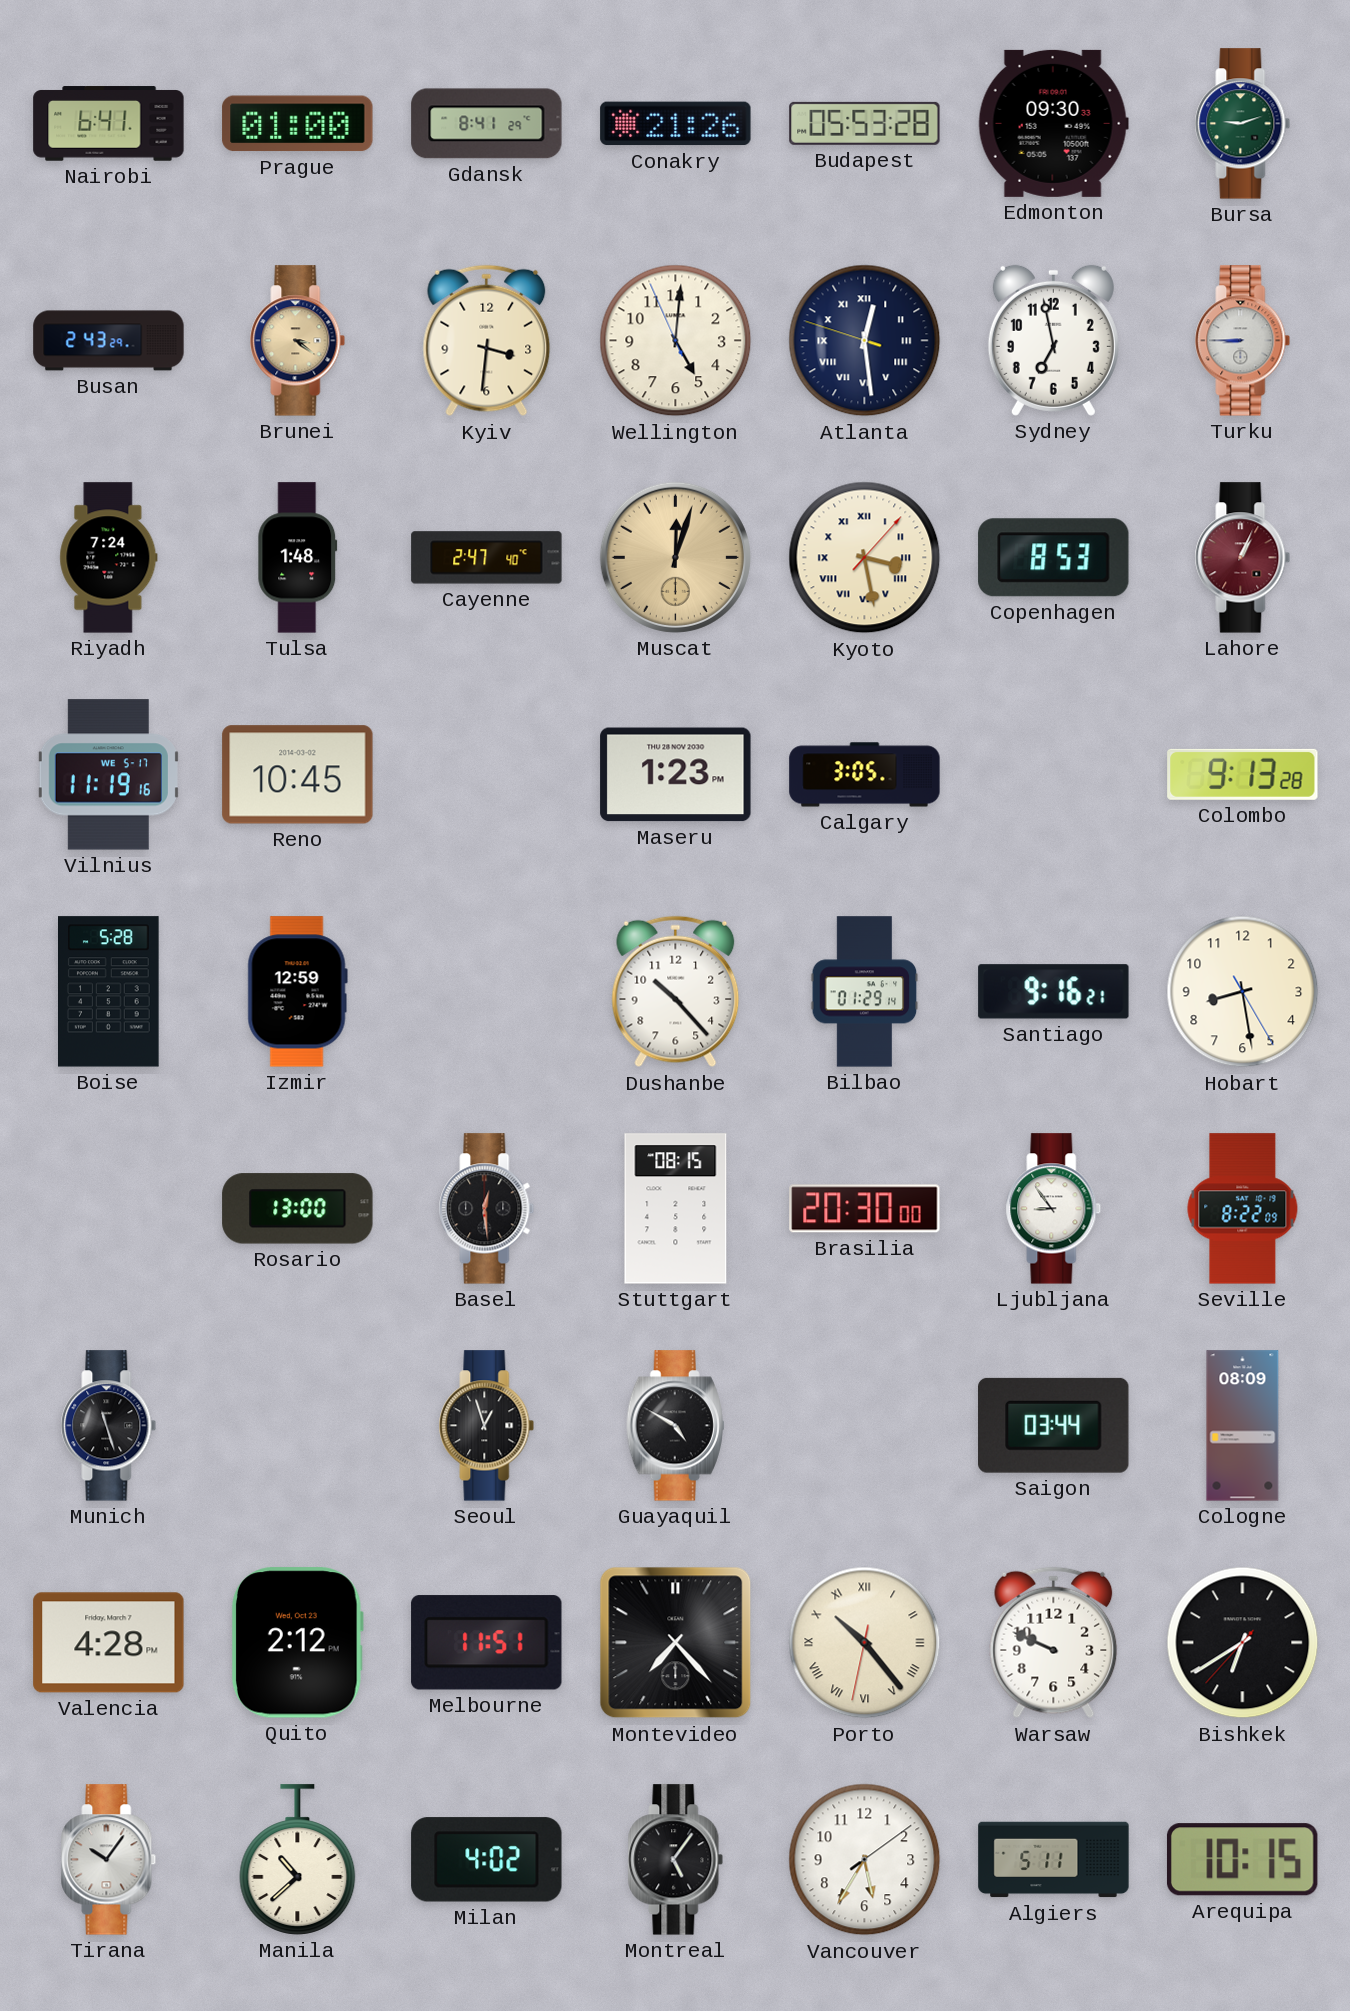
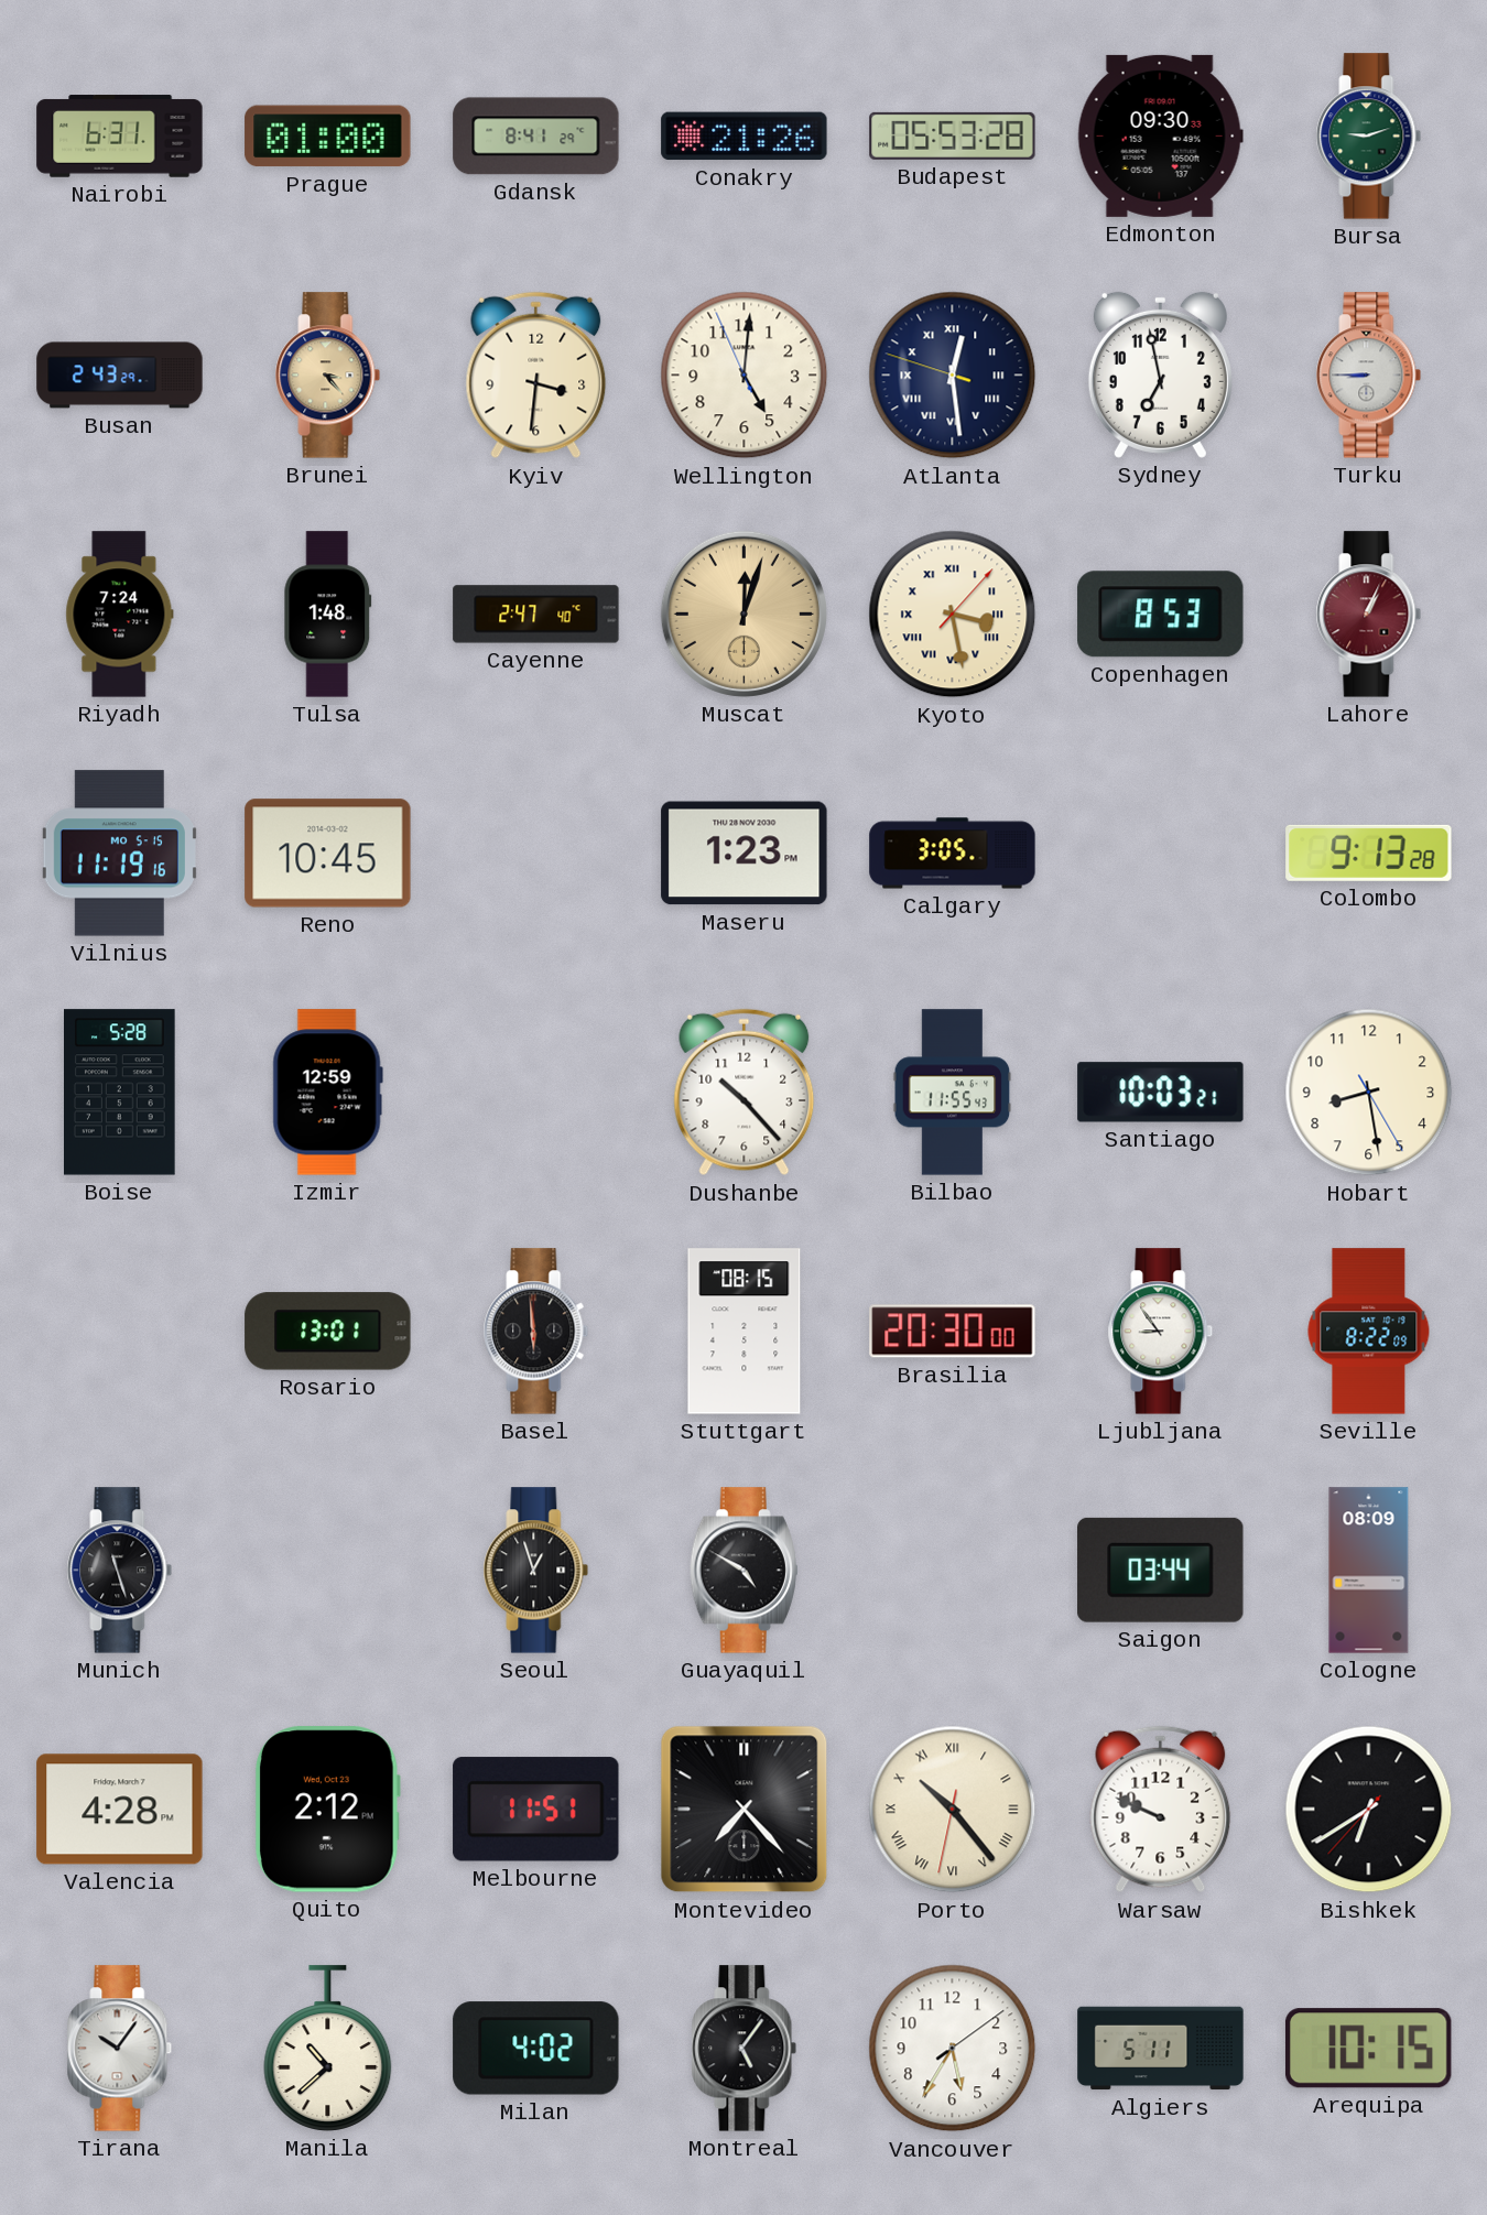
Nairobi: 6:41 -> 6:31 (120, 137)
Brunei: 3:21 -> 3:23 (328, 376)
Vilnius date: WE 5-17 -> MO 5-15 (119, 854)
Bilbao: 01:29 -> 11:55 (953, 1093)
Santiago: 9:16 -> 10:03 (1161, 1093)
Rosario: 13:00 -> 13:01 (328, 1332)
Basel: 12:29 -> 5:59 (536, 1332)
